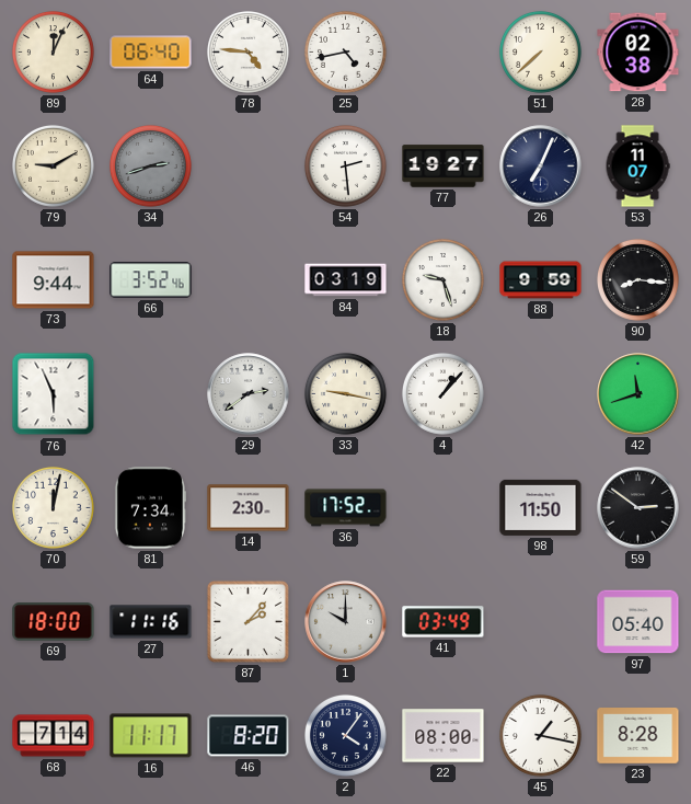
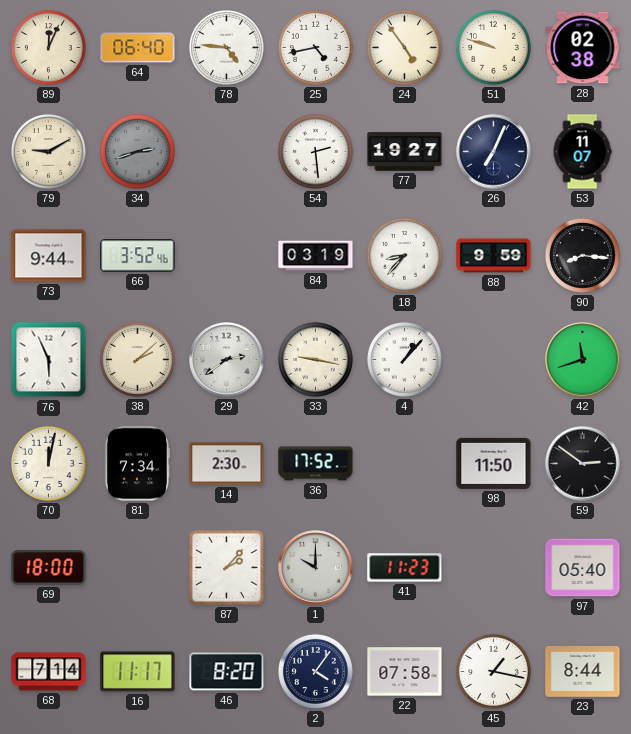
24: none -> 4:54 (404, 47)
51: 7:38 -> 9:48 (493, 47)
18: 9:27 -> 8:37 (404, 255)
38: none -> 2:08 (137, 359)
27: 11:16 -> none (151, 622)
41: 03:49 -> 11:23 (405, 568)
22: 08:00 -> 07:58 (405, 672)
23: 8:28 -> 8:44 (583, 672)
